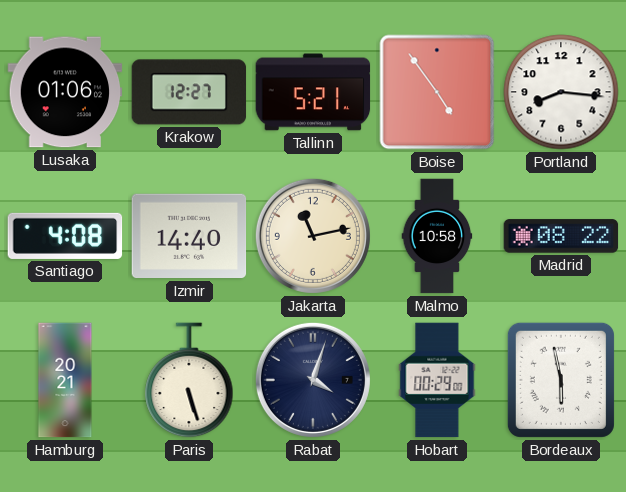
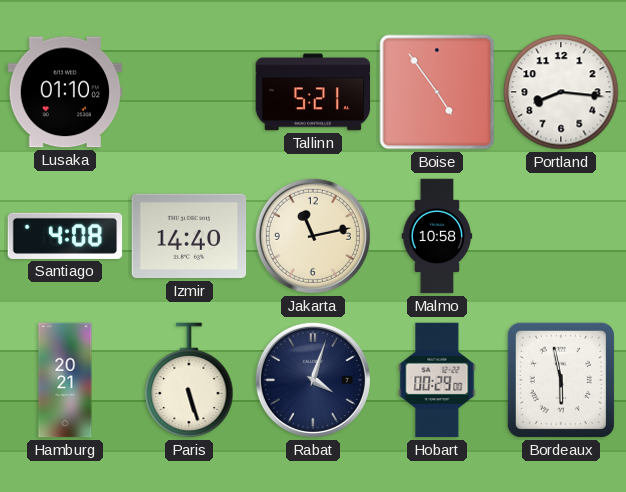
Lusaka: 01:06 -> 01:10 (65, 92)
Krakow: 12:27 -> none (189, 92)
Madrid: 08:22 -> none (561, 236)
